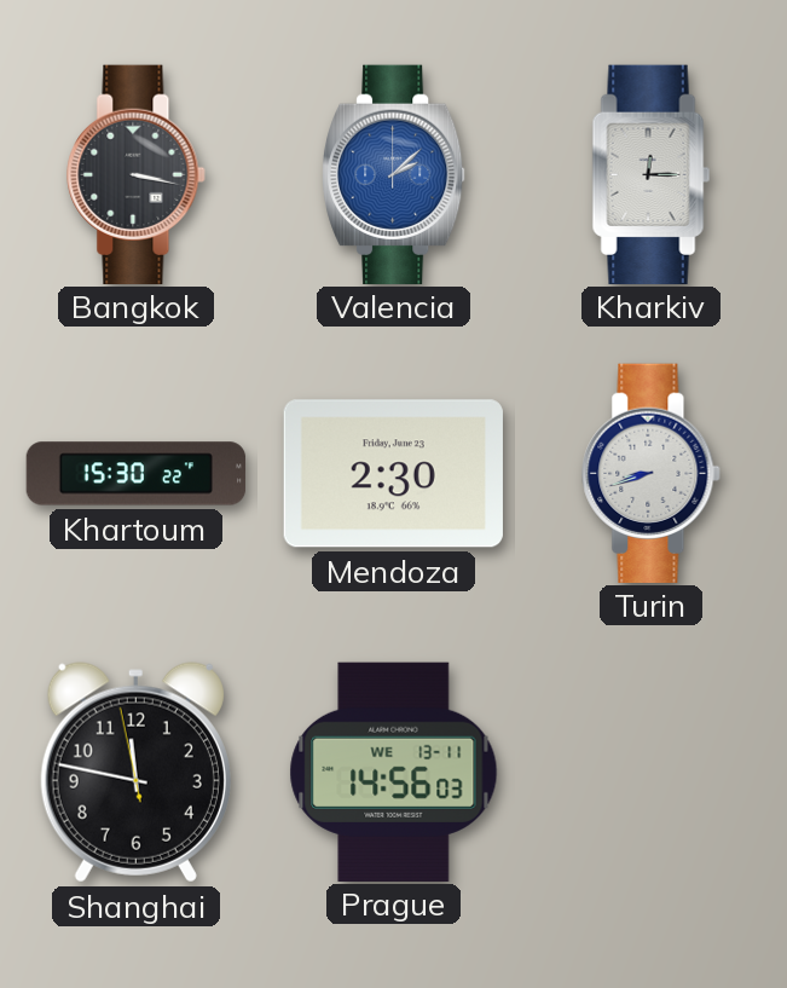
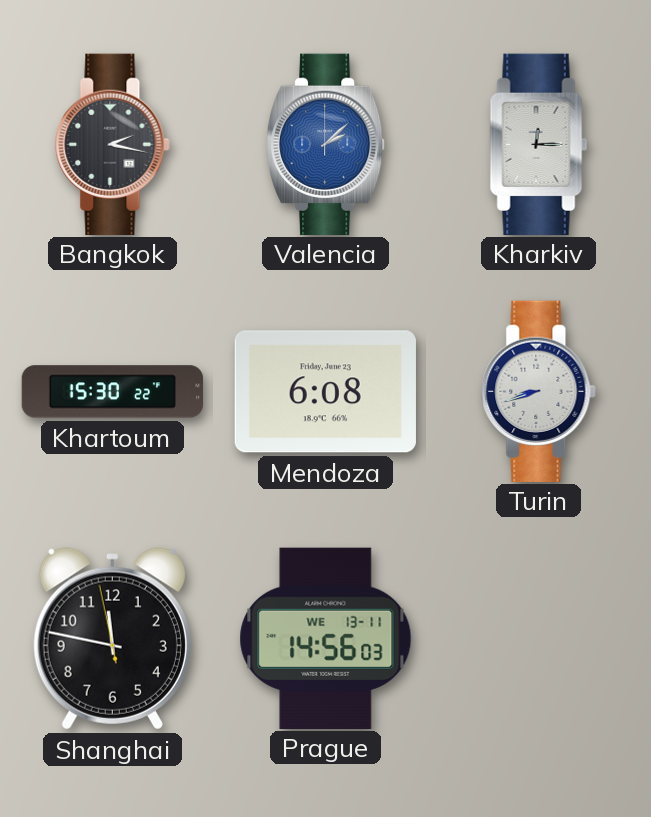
Bangkok: 3:17 -> 2:17 (113, 144)
Mendoza: 2:30 -> 6:08 (325, 392)
